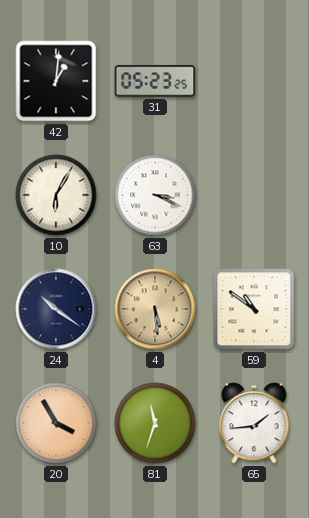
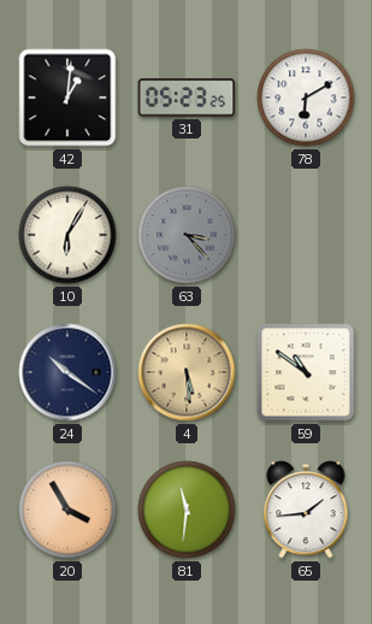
78: none -> 6:10 (306, 98)
63: 3:19 -> 3:23 (187, 235)
63 dial: white -> grey (187, 235)
81: 11:33 -> 11:31 (187, 510)
